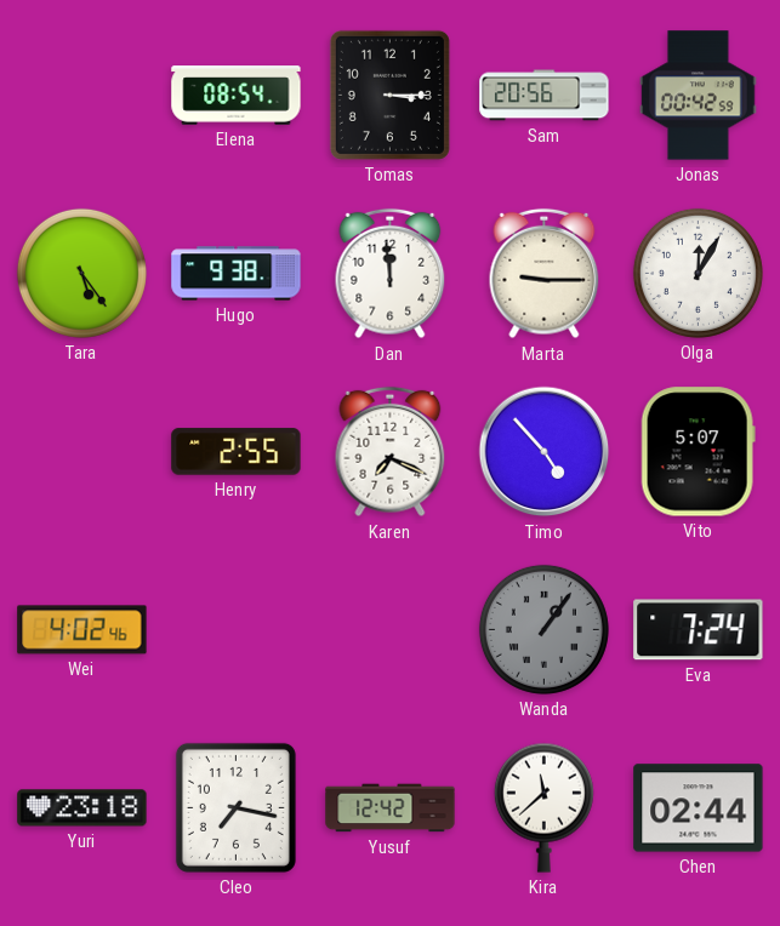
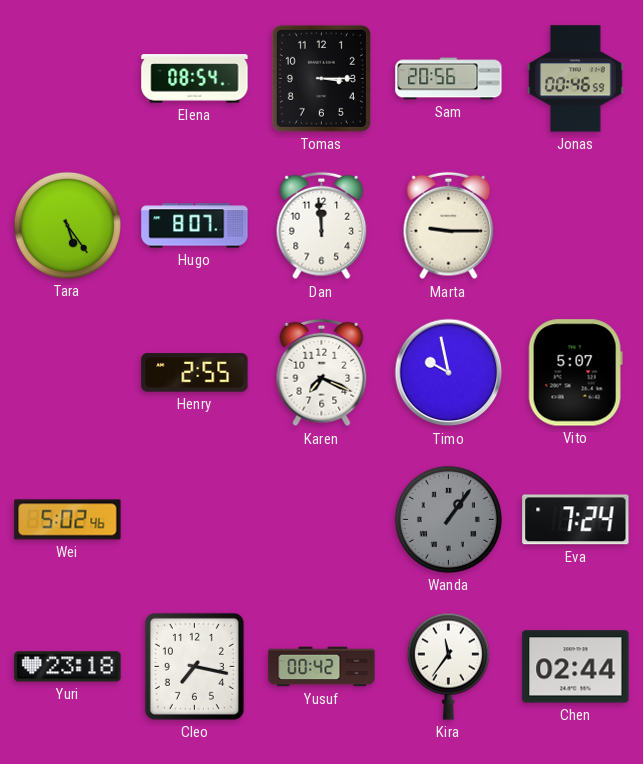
Jonas: 00:42 -> 00:46 (576, 79)
Hugo: 9:38 -> 8:07 (195, 226)
Olga: 12:05 -> none (698, 273)
Timo: 4:53 -> 9:58 (449, 373)
Wei: 4:02 -> 5:02 (68, 520)
Yusuf: 12:42 -> 00:42 (322, 667)
Kira: 11:38 -> 11:36 (448, 666)
